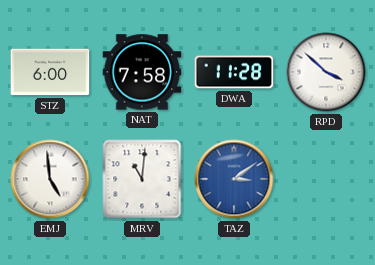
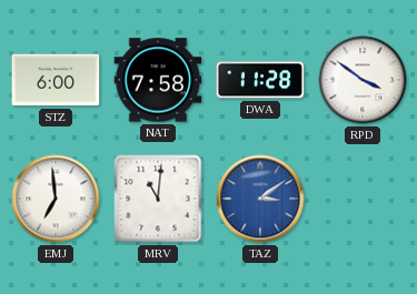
RPD: 3:52 -> 3:51 (363, 80)
EMJ: 4:59 -> 6:59 (56, 199)
